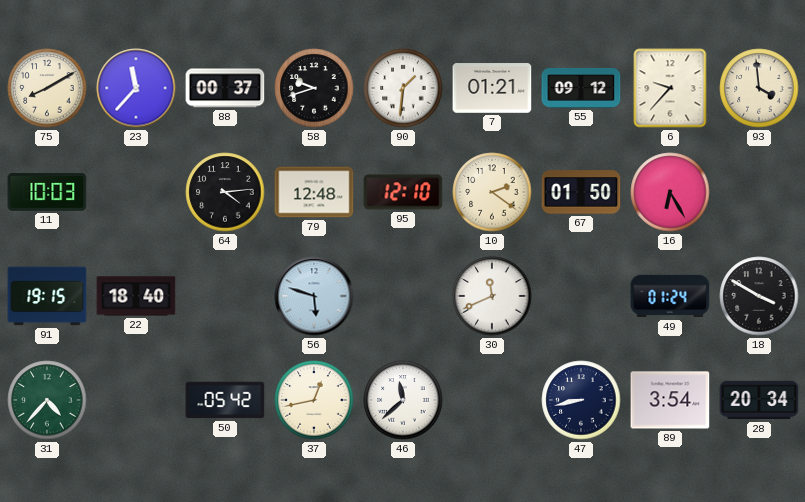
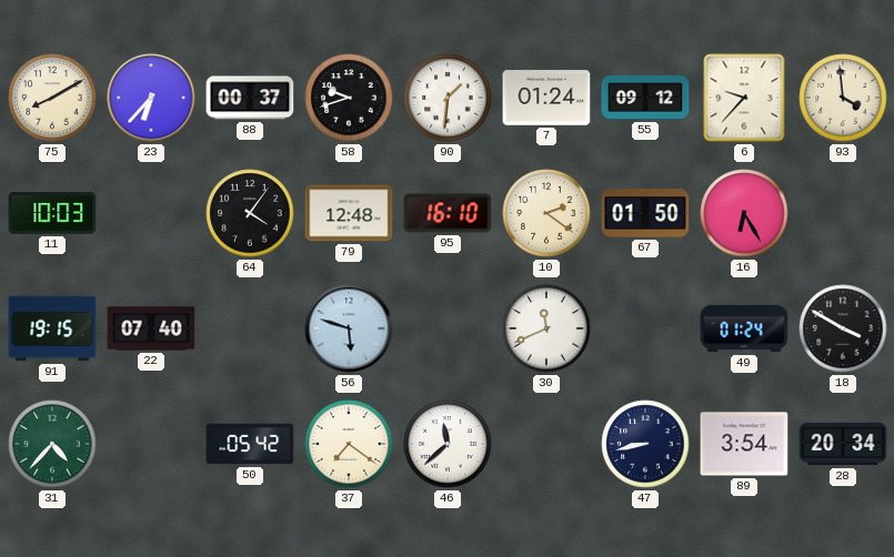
23: 11:37 -> 6:37 (151, 98)
7: 01:21 -> 01:24 (546, 98)
64: 4:14 -> 4:06 (250, 213)
95: 12:10 -> 16:10 (448, 213)
22: 18:40 -> 07:40 (151, 328)
37: 12:43 -> 7:21 (349, 444)
